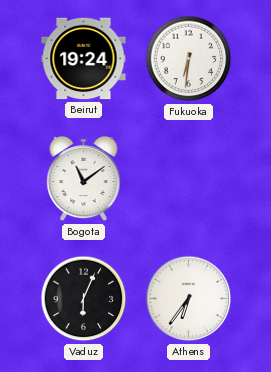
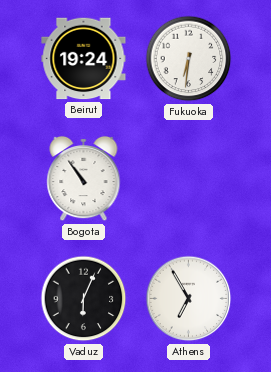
Bogota: 11:09 -> 10:54 (84, 179)
Athens: 6:36 -> 6:55 (189, 299)
